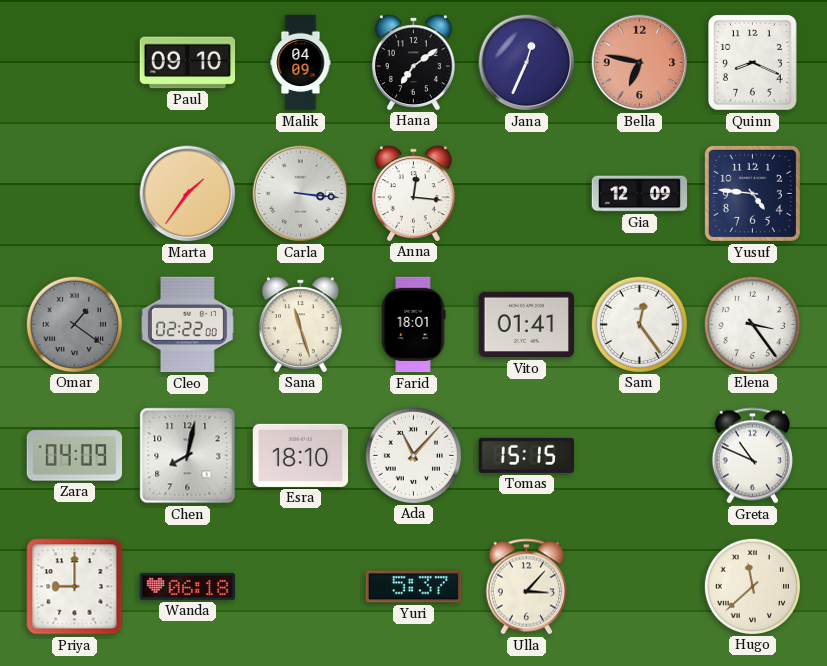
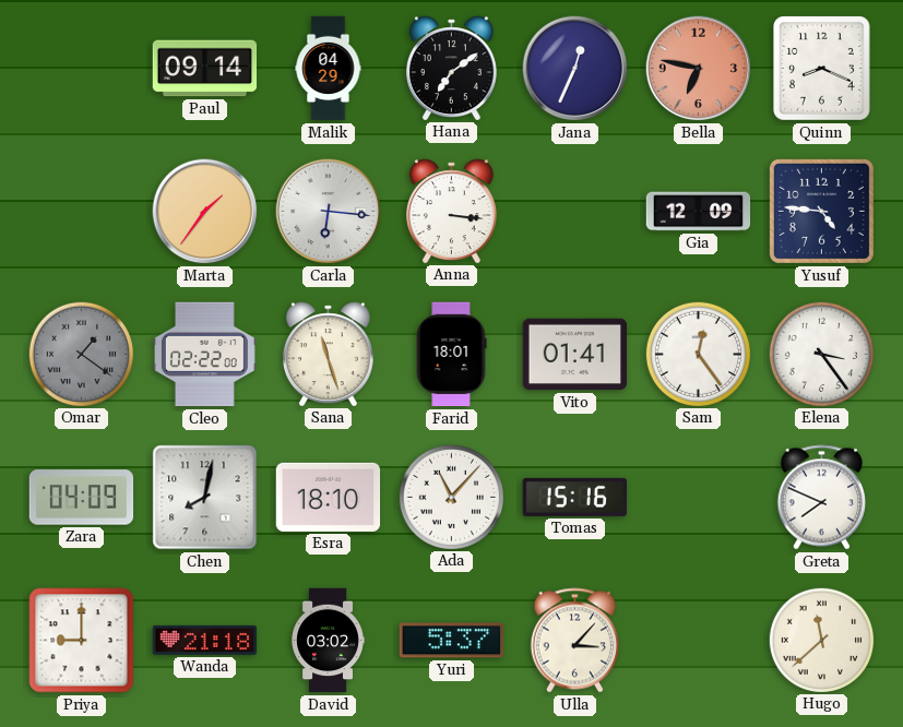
Paul: 09:10 -> 09:14 (205, 69)
Malik: 04:09 -> 04:29 (329, 69)
Carla: 3:16 -> 6:16 (329, 212)
Anna: 12:16 -> 3:16 (451, 211)
Tomas: 15:15 -> 15:16 (574, 497)
Greta: 10:49 -> 7:49 (821, 498)
Wanda: 06:18 -> 21:18 (205, 640)
David: none -> 03:02 (328, 641)
